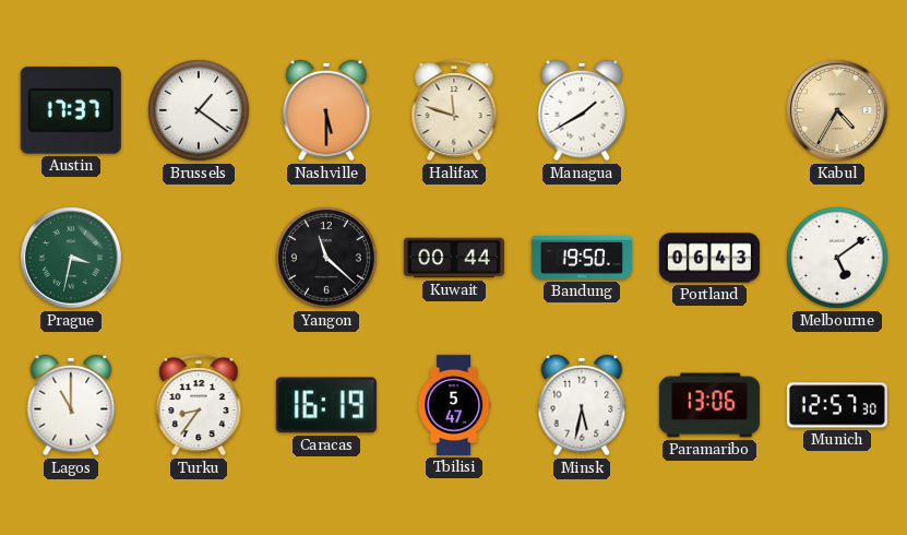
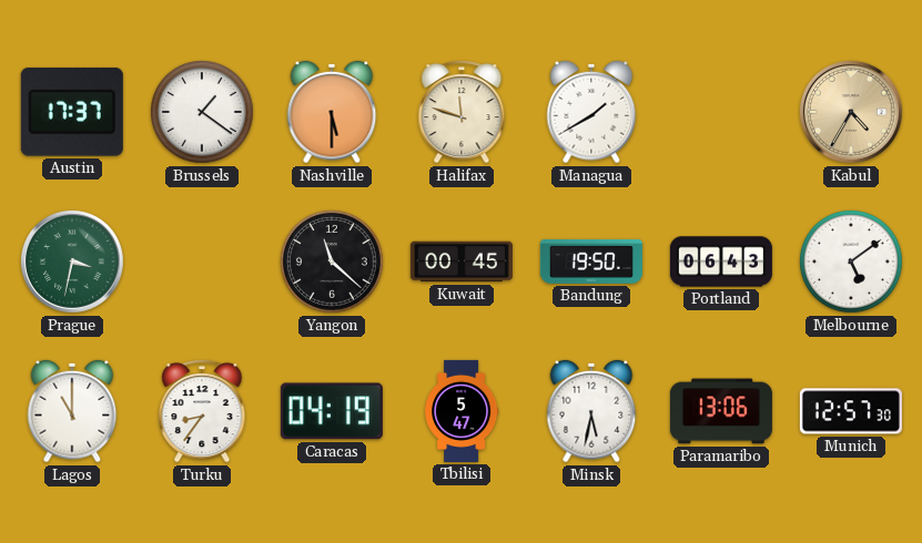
Kuwait: 00:44 -> 00:45 (462, 262)
Caracas: 16:19 -> 04:19 (332, 411)
